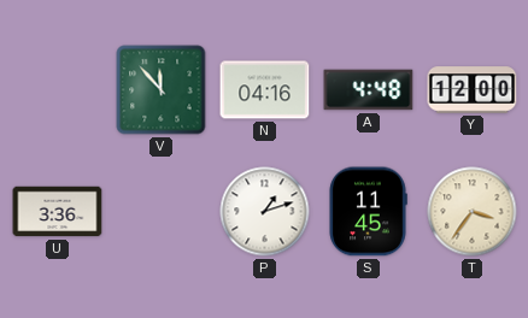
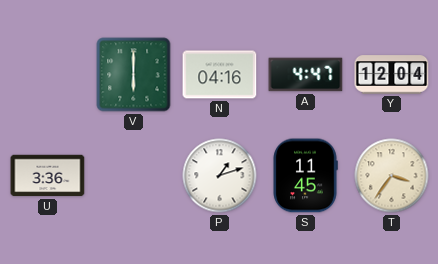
V: 11:53 -> 6:00 (134, 75)
A: 4:48 -> 4:47 (306, 75)
Y: 12:00 -> 12:04 (392, 75)
